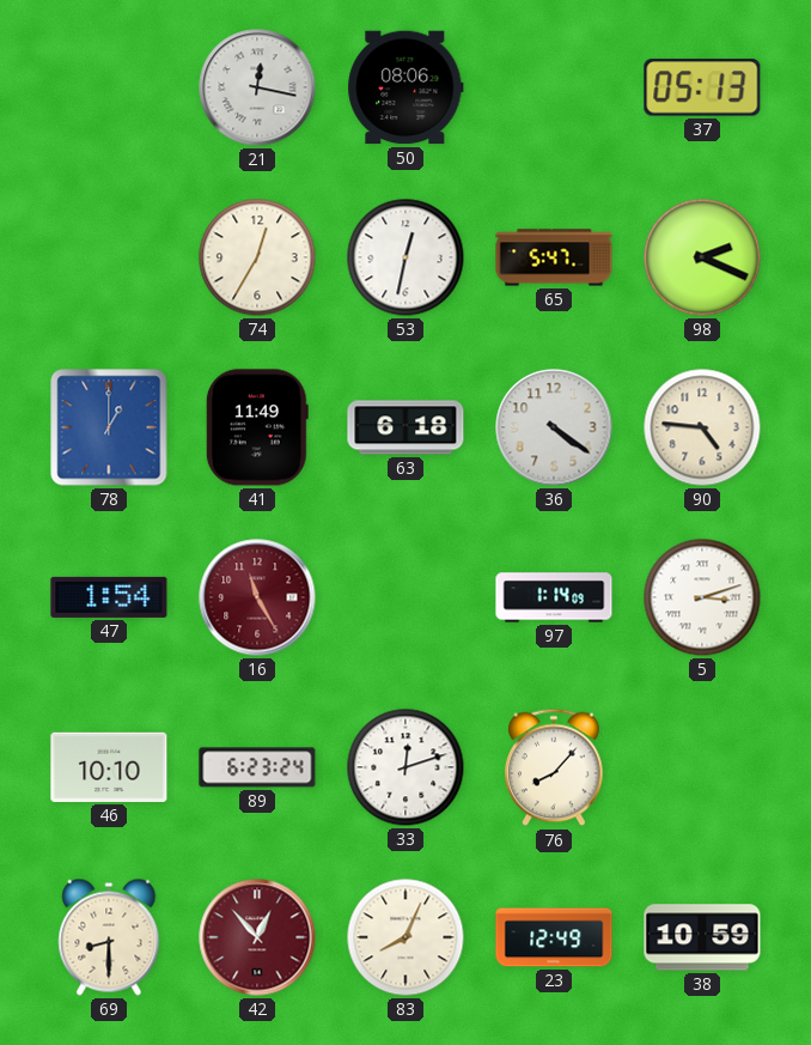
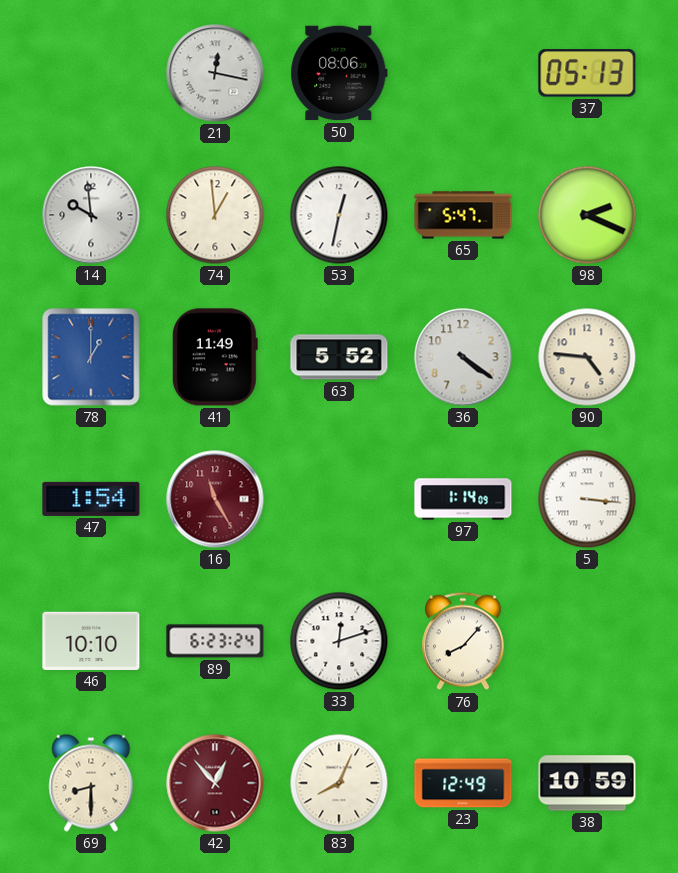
14: none -> 9:59 (91, 215)
74: 12:35 -> 12:59 (215, 215)
63: 6:18 -> 5:52 (339, 357)
5: 3:12 -> 3:16 (587, 499)
